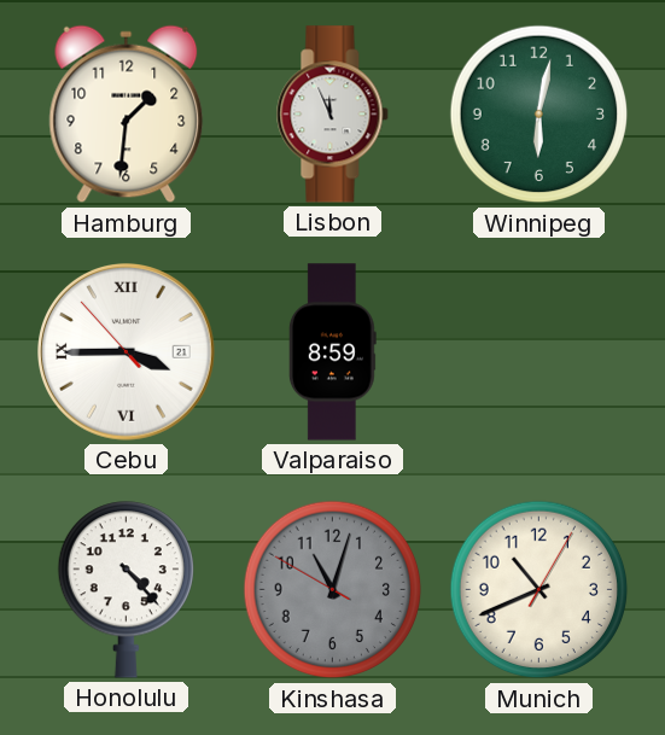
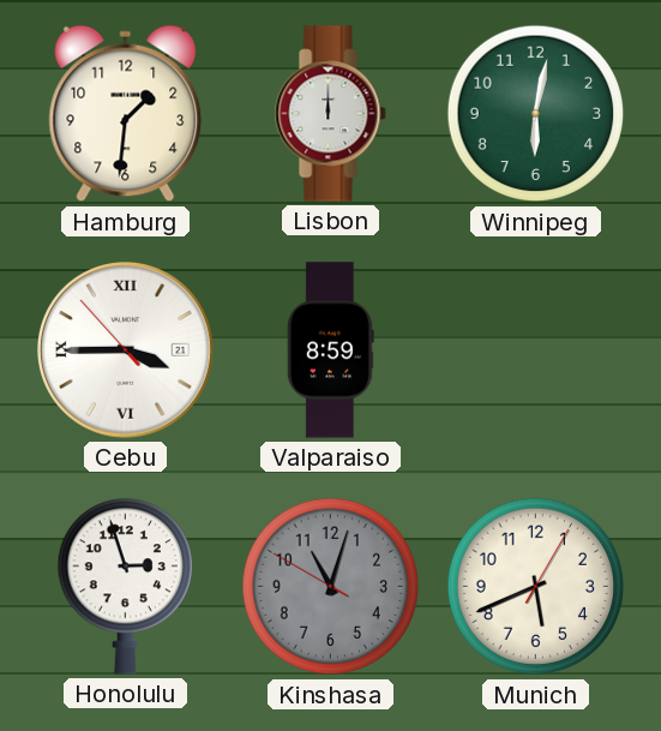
Lisbon: 11:56 -> 12:00 (331, 114)
Honolulu: 4:23 -> 2:57 (125, 587)
Munich: 10:41 -> 5:41 (536, 587)
